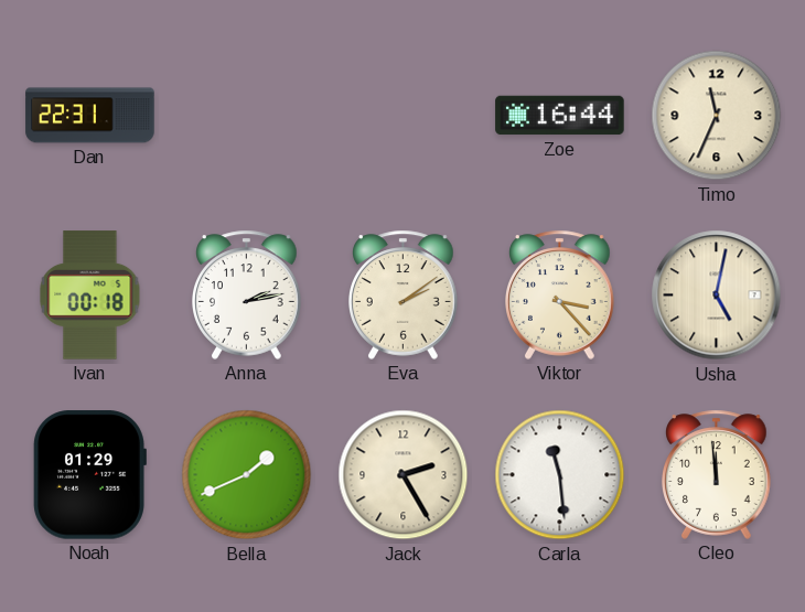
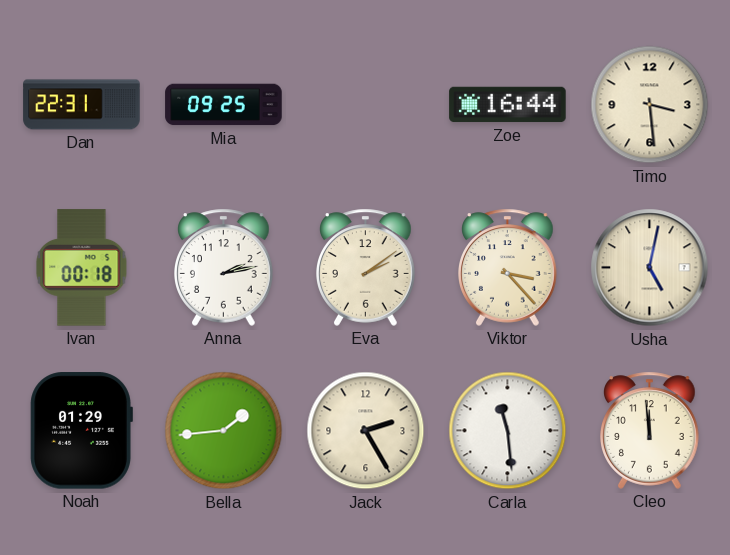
Mia: none -> 09:25 (224, 105)
Timo: 11:34 -> 3:29 (650, 105)
Bella: 1:41 -> 1:44 (224, 431)
